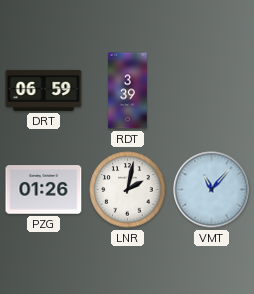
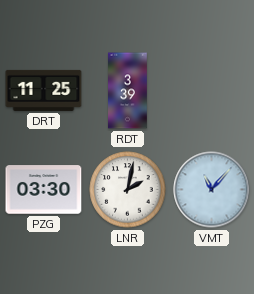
DRT: 06:59 -> 11:25 (44, 90)
PZG: 01:26 -> 03:30 (44, 190)
